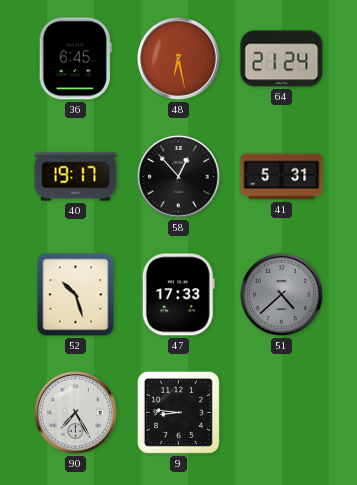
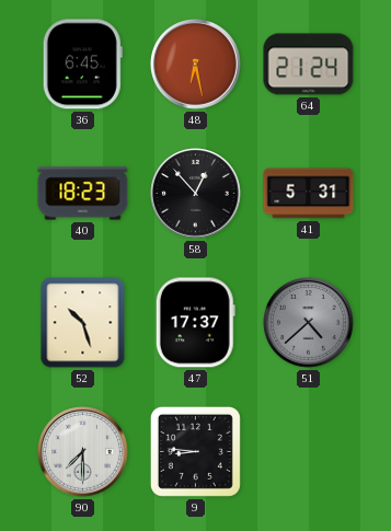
40: 19:17 -> 18:23 (83, 194)
47: 17:33 -> 17:37 (195, 323)
90: 7:25 -> 7:30 (83, 452)
